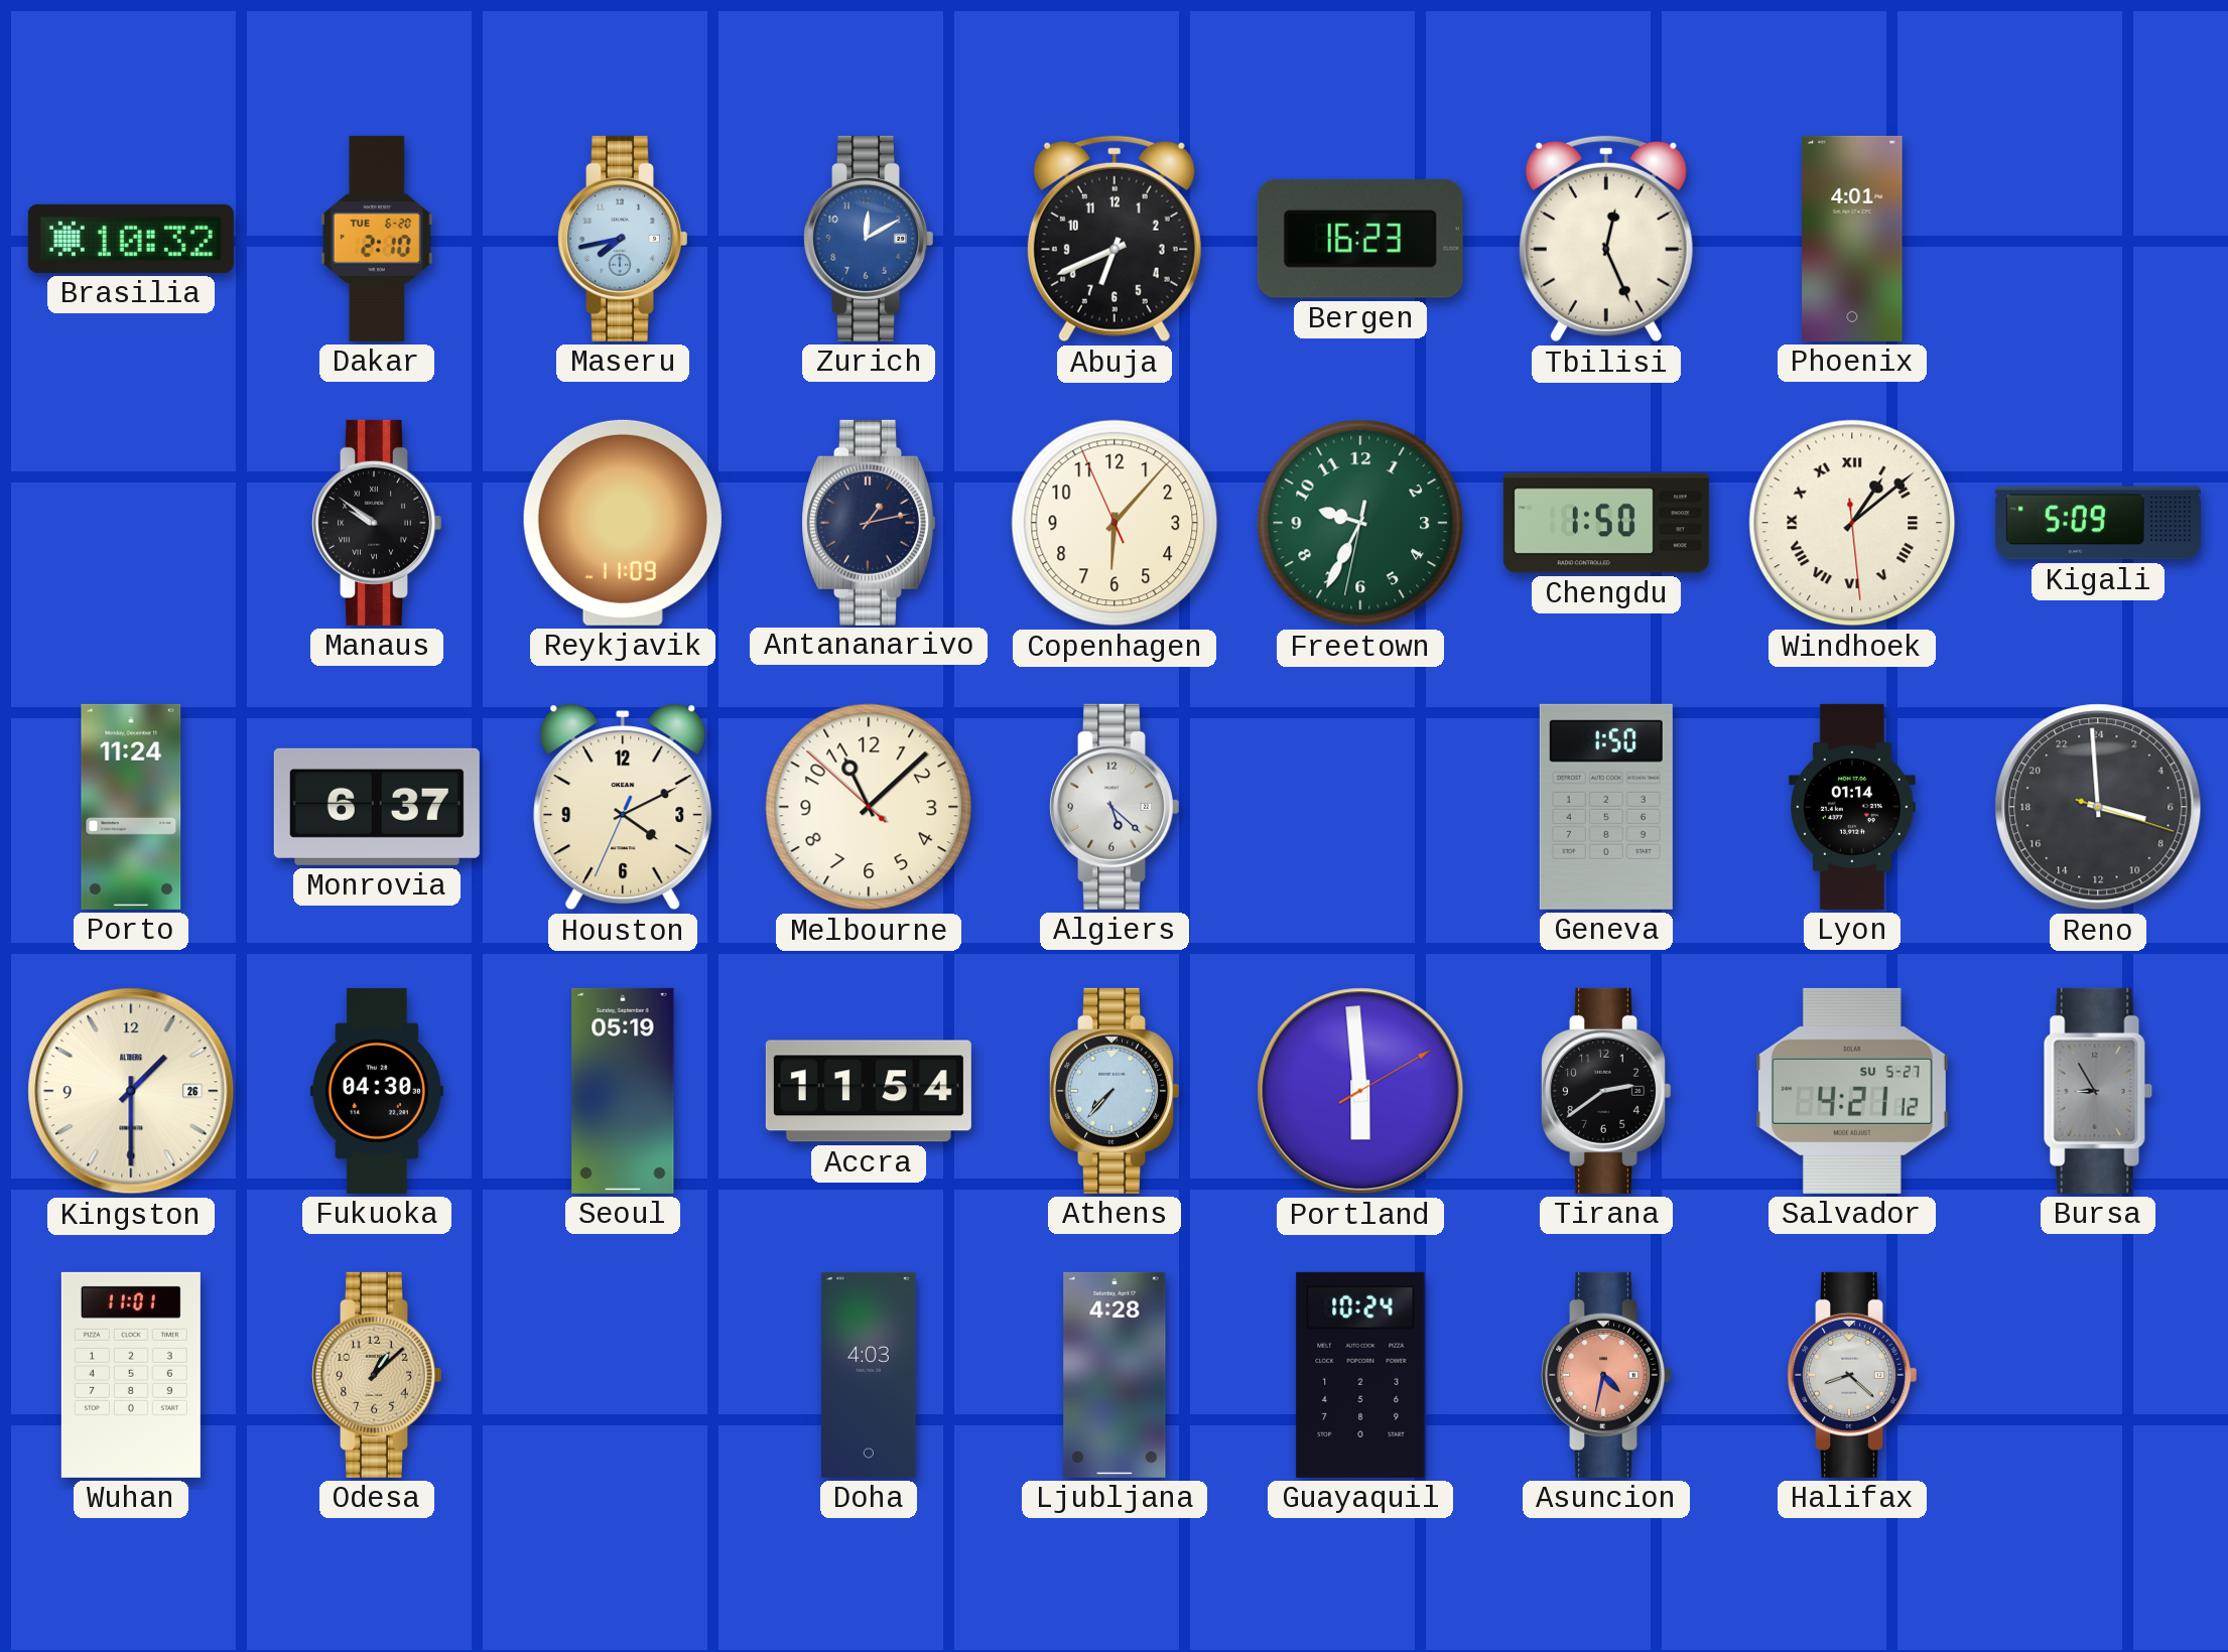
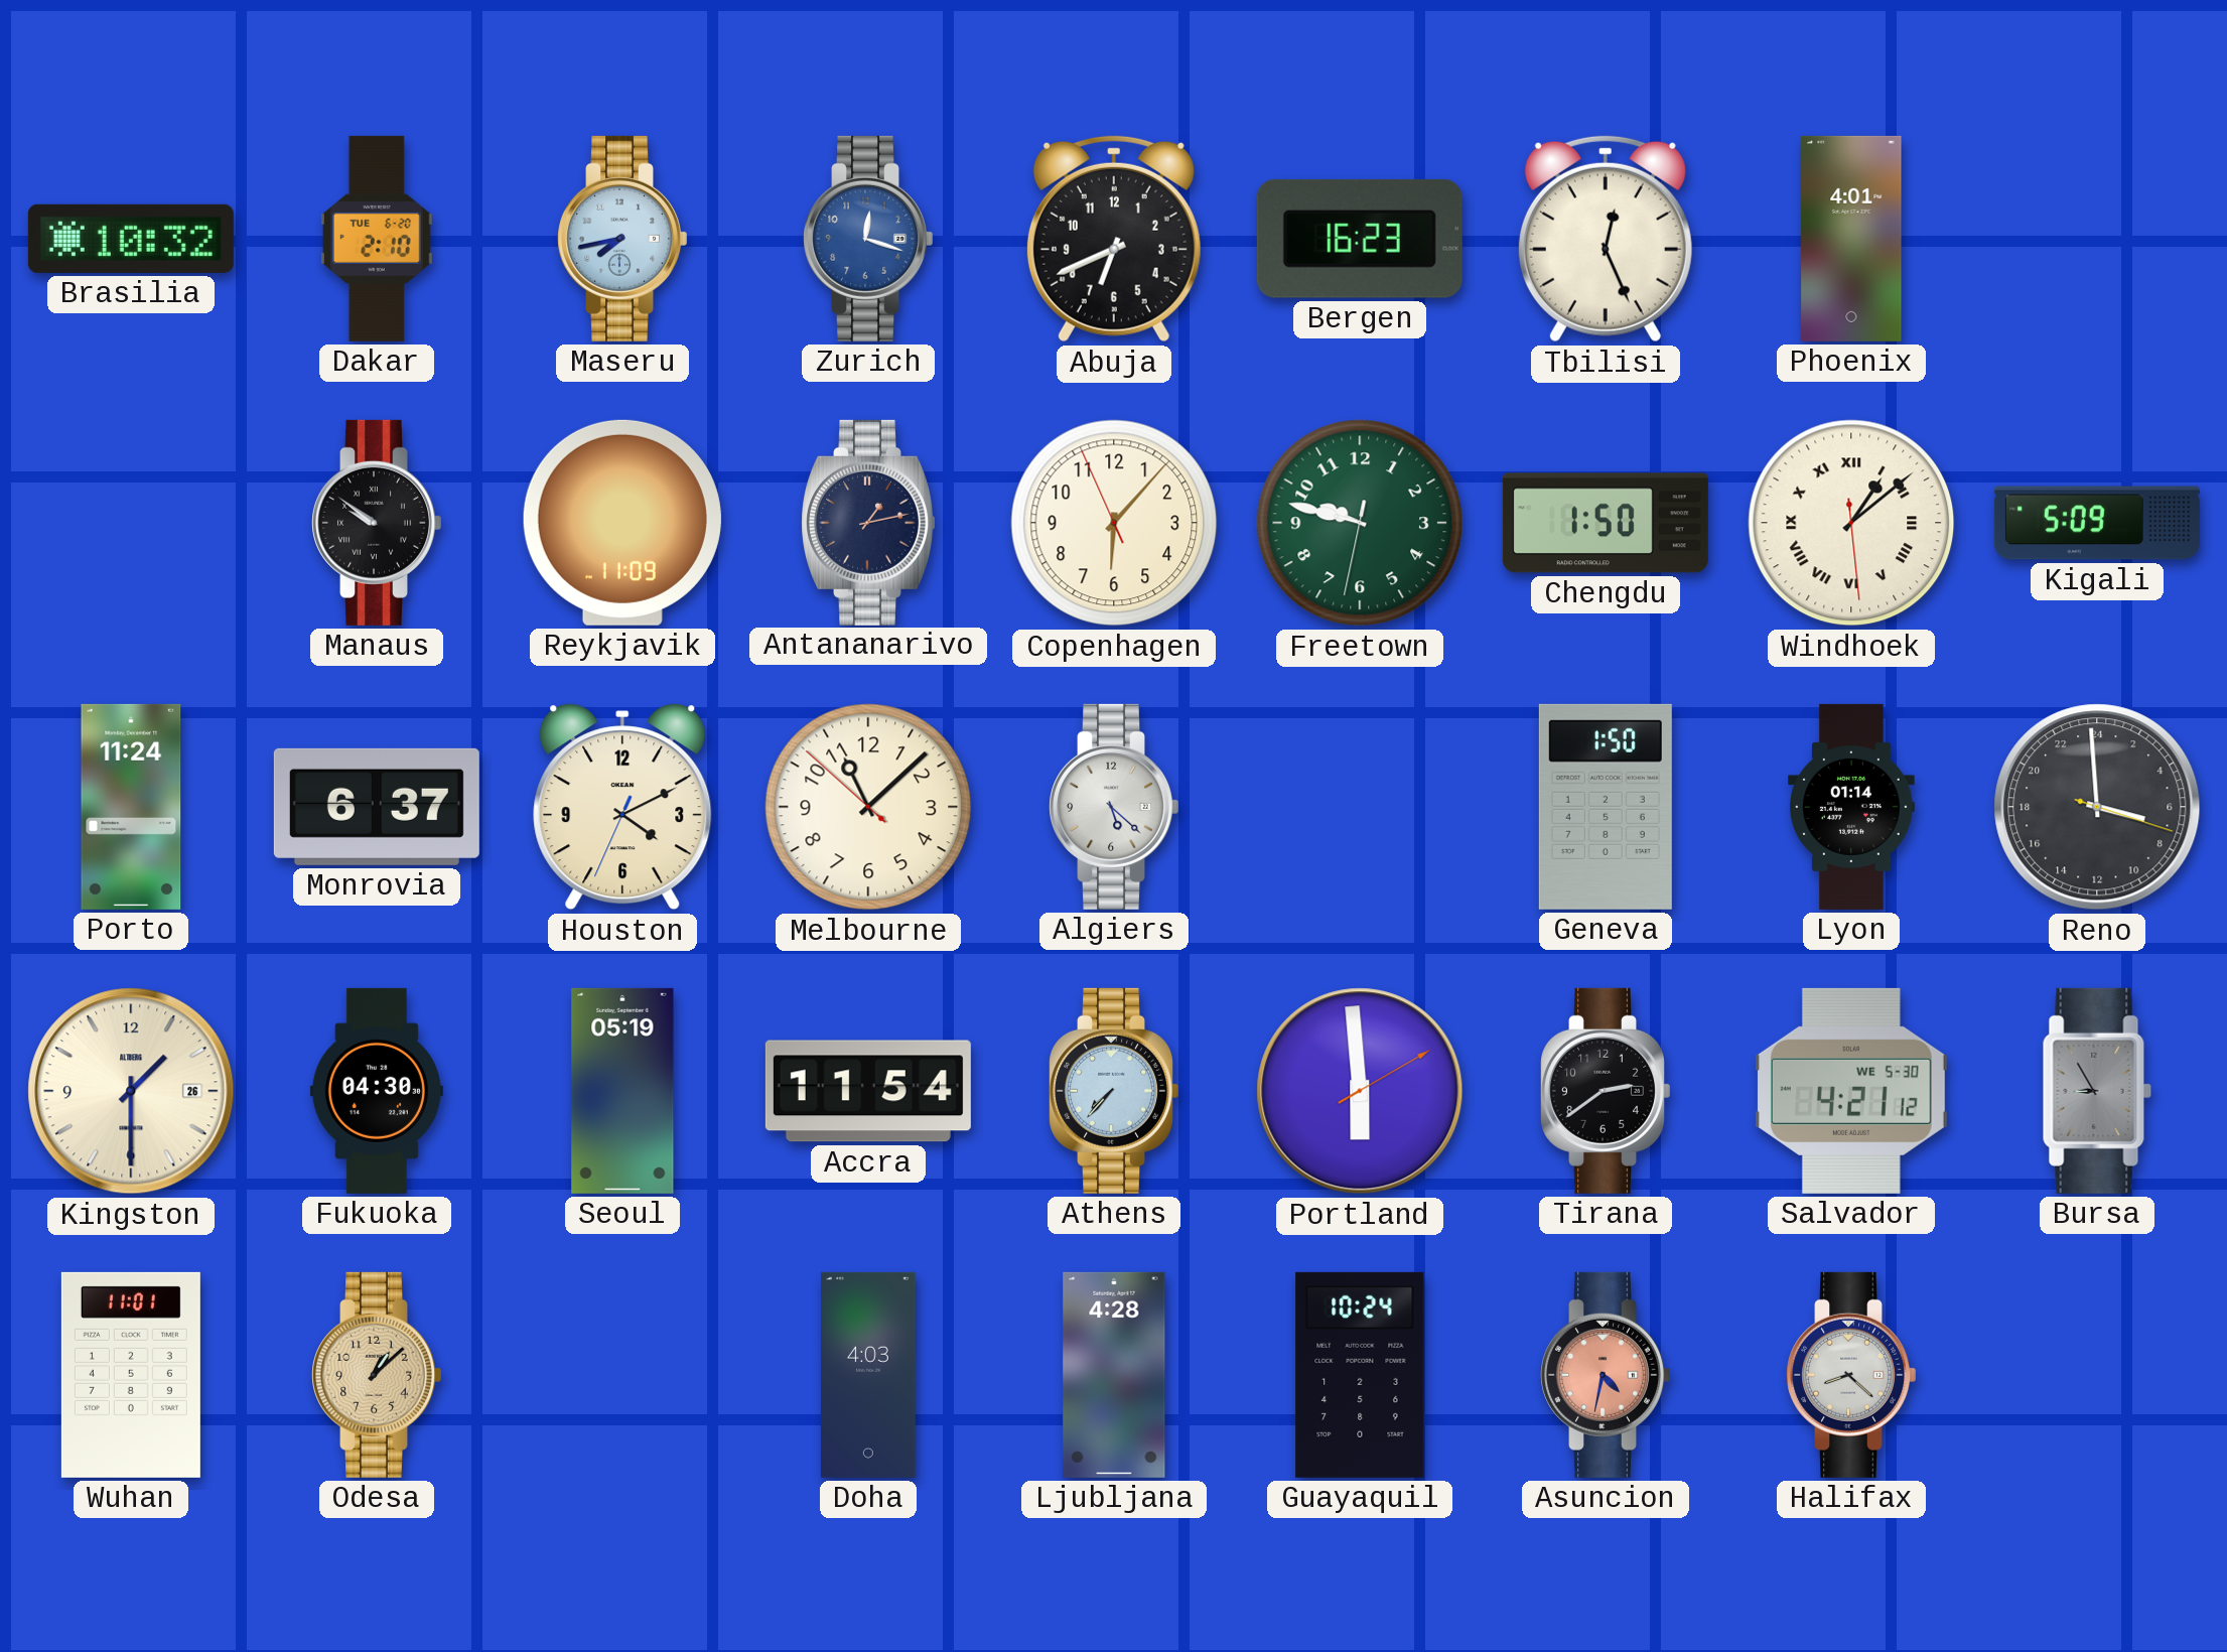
Zurich: 12:10 -> 12:18 (867, 239)
Freetown: 9:34 -> 9:47 (1360, 523)
Salvador date: SU 5-27 -> WE 5-30 (1851, 1091)
